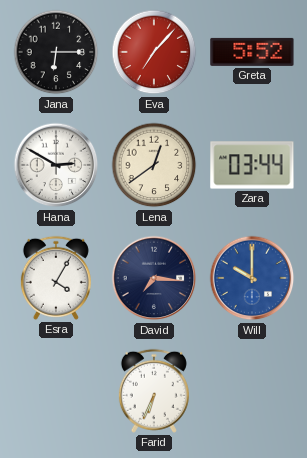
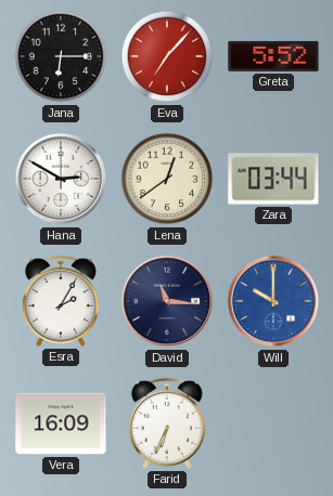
Esra: 4:05 -> 2:05 (61, 301)
David: 7:16 -> 11:16 (167, 301)
Vera: none -> 16:09 (61, 423)
